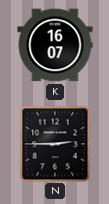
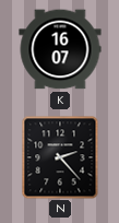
N: 2:45 -> 2:23 (60, 157)
